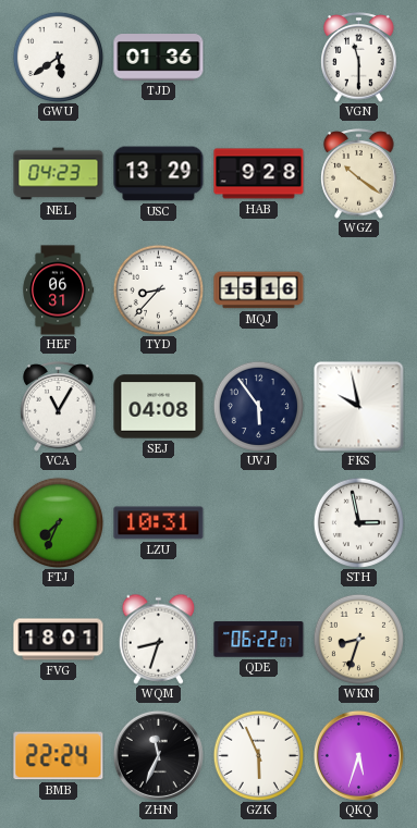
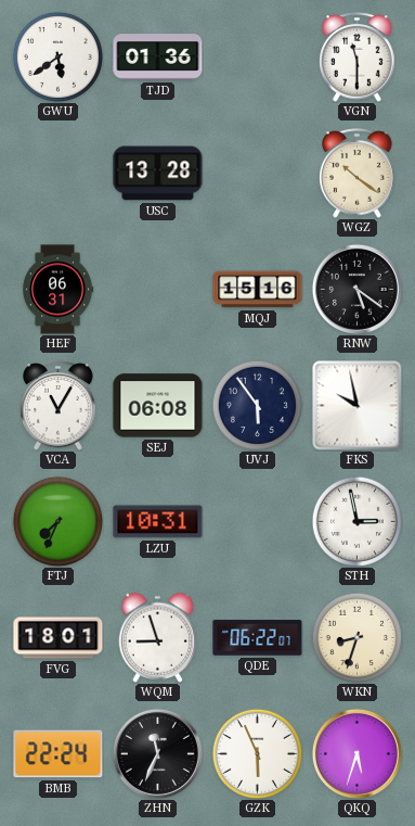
NEL: 04:23 -> none (59, 174)
USC: 13:29 -> 13:28 (158, 174)
HAB: 9:28 -> none (259, 174)
TYD: 8:37 -> none (158, 289)
RNW: none -> 5:21 (356, 289)
SEJ: 04:08 -> 06:08 (158, 406)
WQM: 8:33 -> 8:57 (158, 637)
